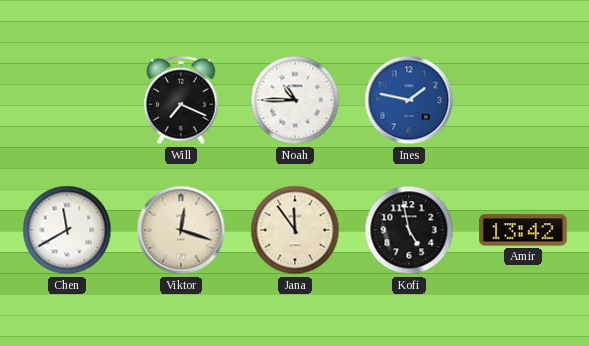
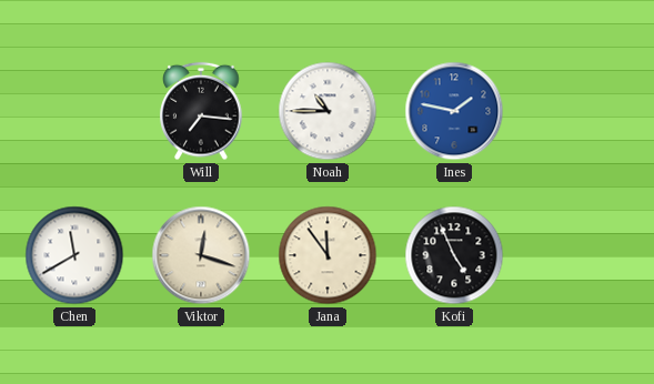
Will: 7:19 -> 7:16 (201, 111)
Kofi: 4:58 -> 4:56 (454, 255)
Amir: 13:42 -> none (523, 230)
